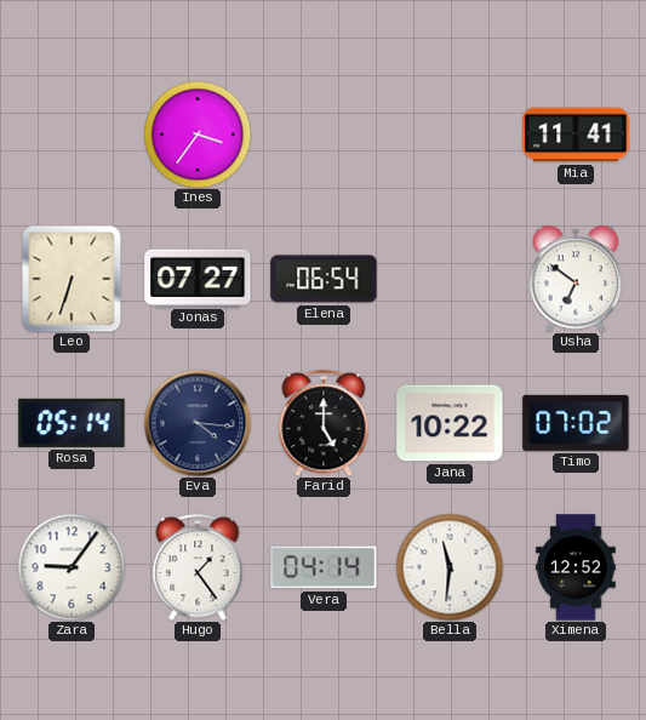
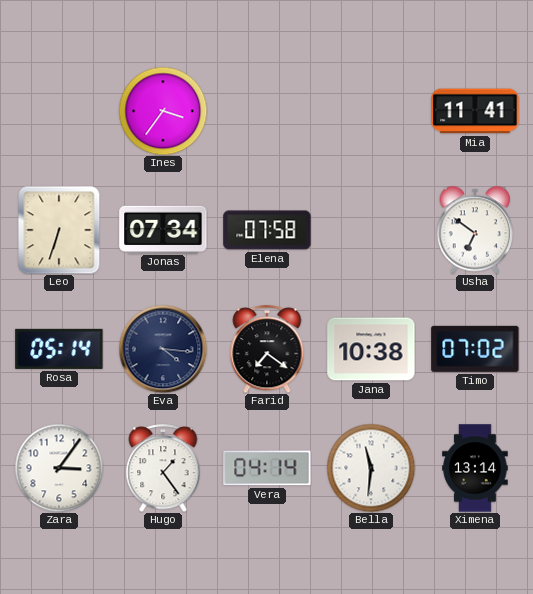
Jonas: 07:27 -> 07:34 (163, 229)
Elena: 06:54 -> 07:58 (267, 230)
Farid: 5:00 -> 7:21 (267, 349)
Jana: 10:22 -> 10:38 (371, 349)
Zara: 9:06 -> 3:06 (59, 468)
Ximena: 12:52 -> 13:14 (475, 468)
